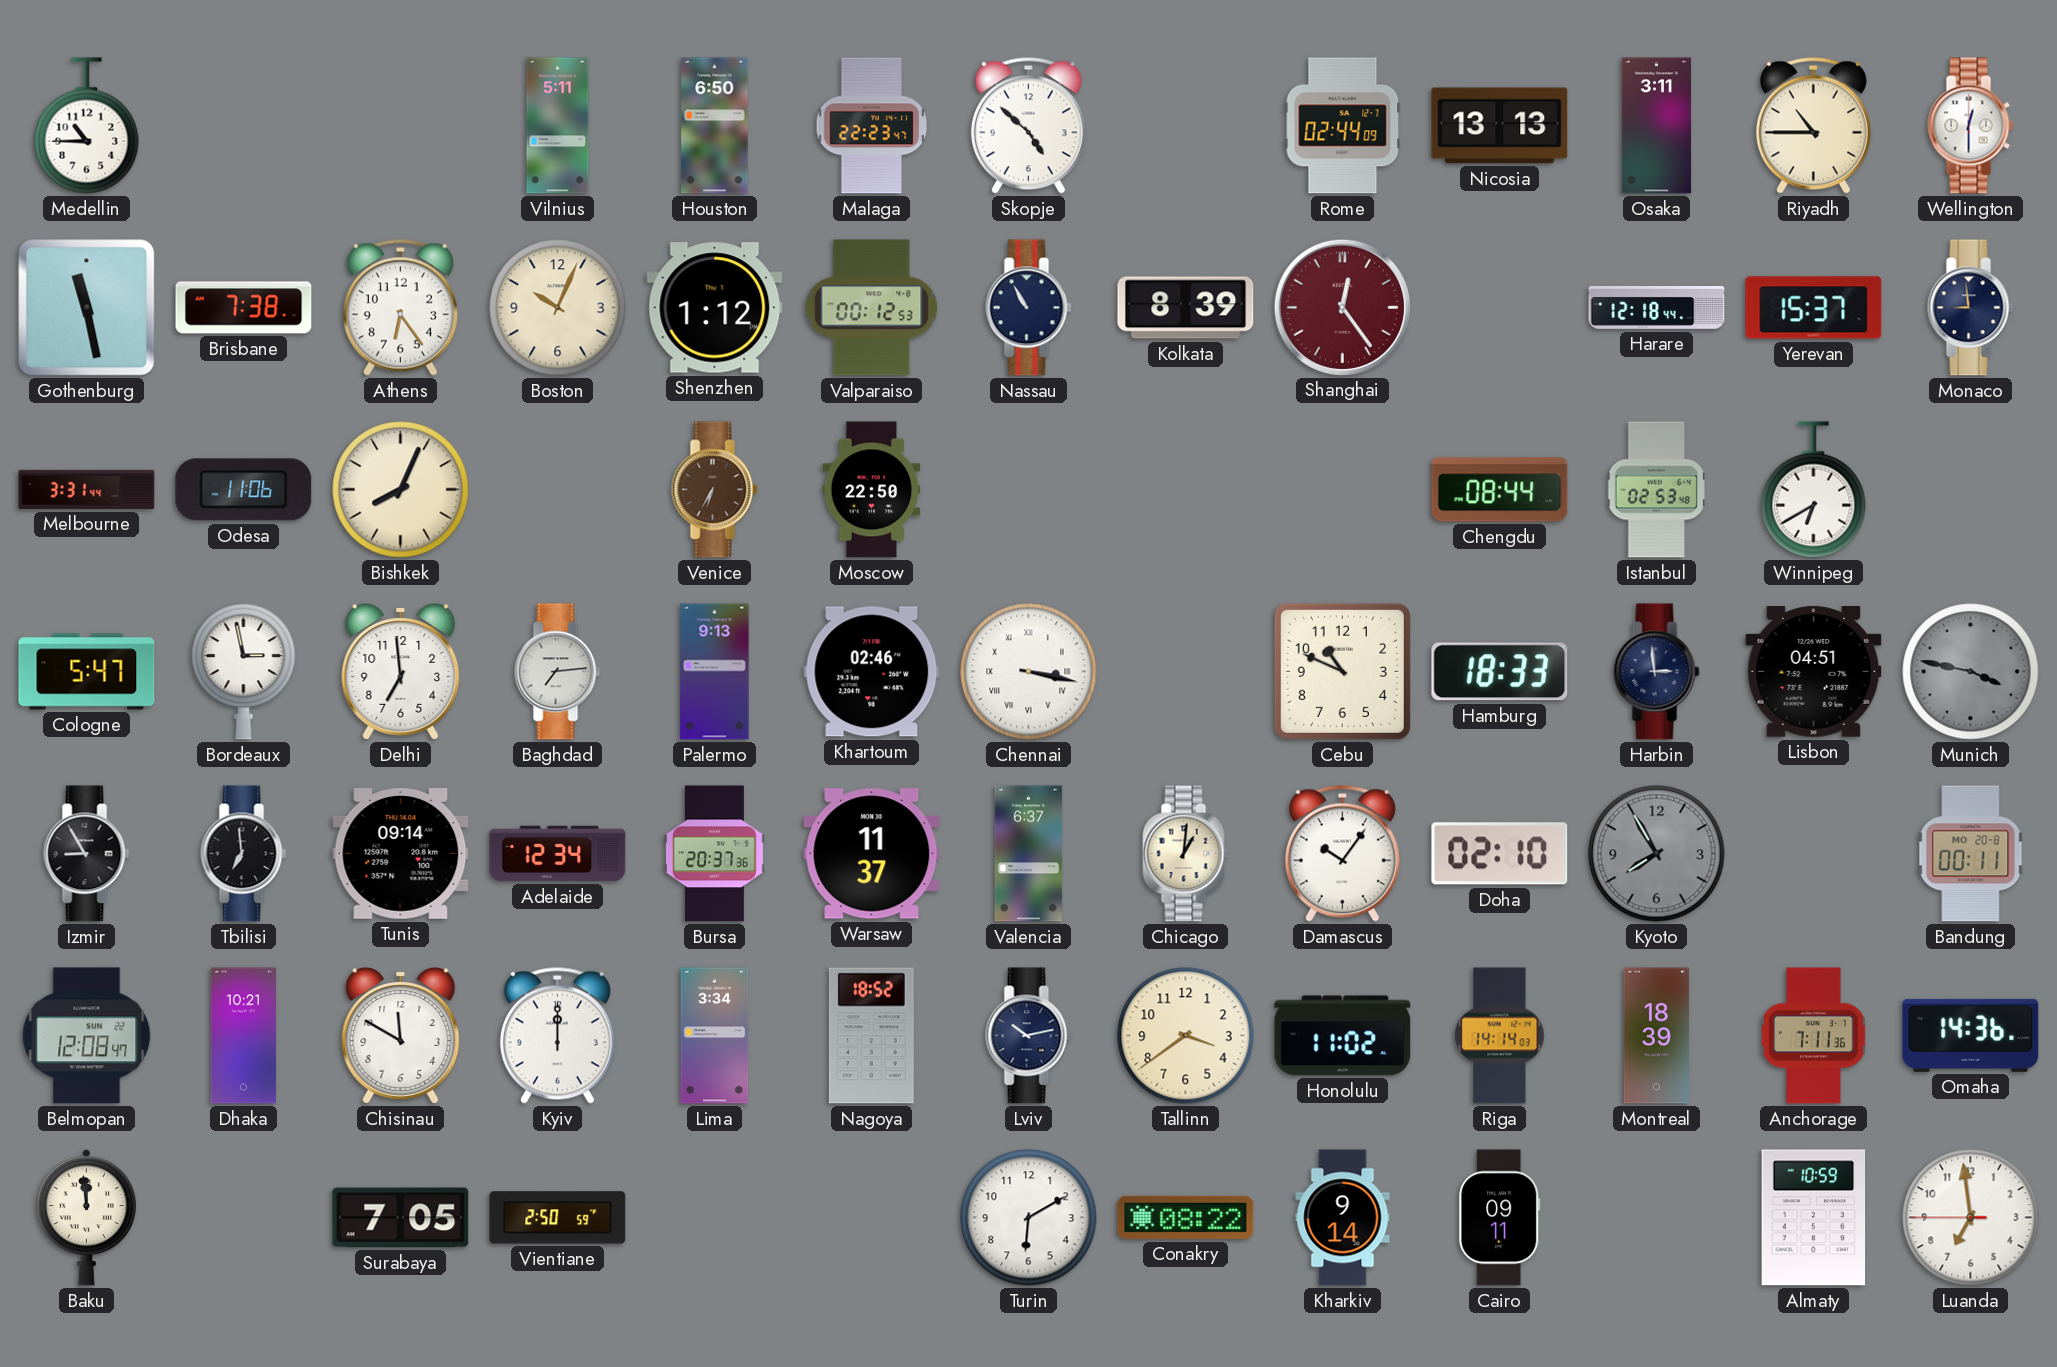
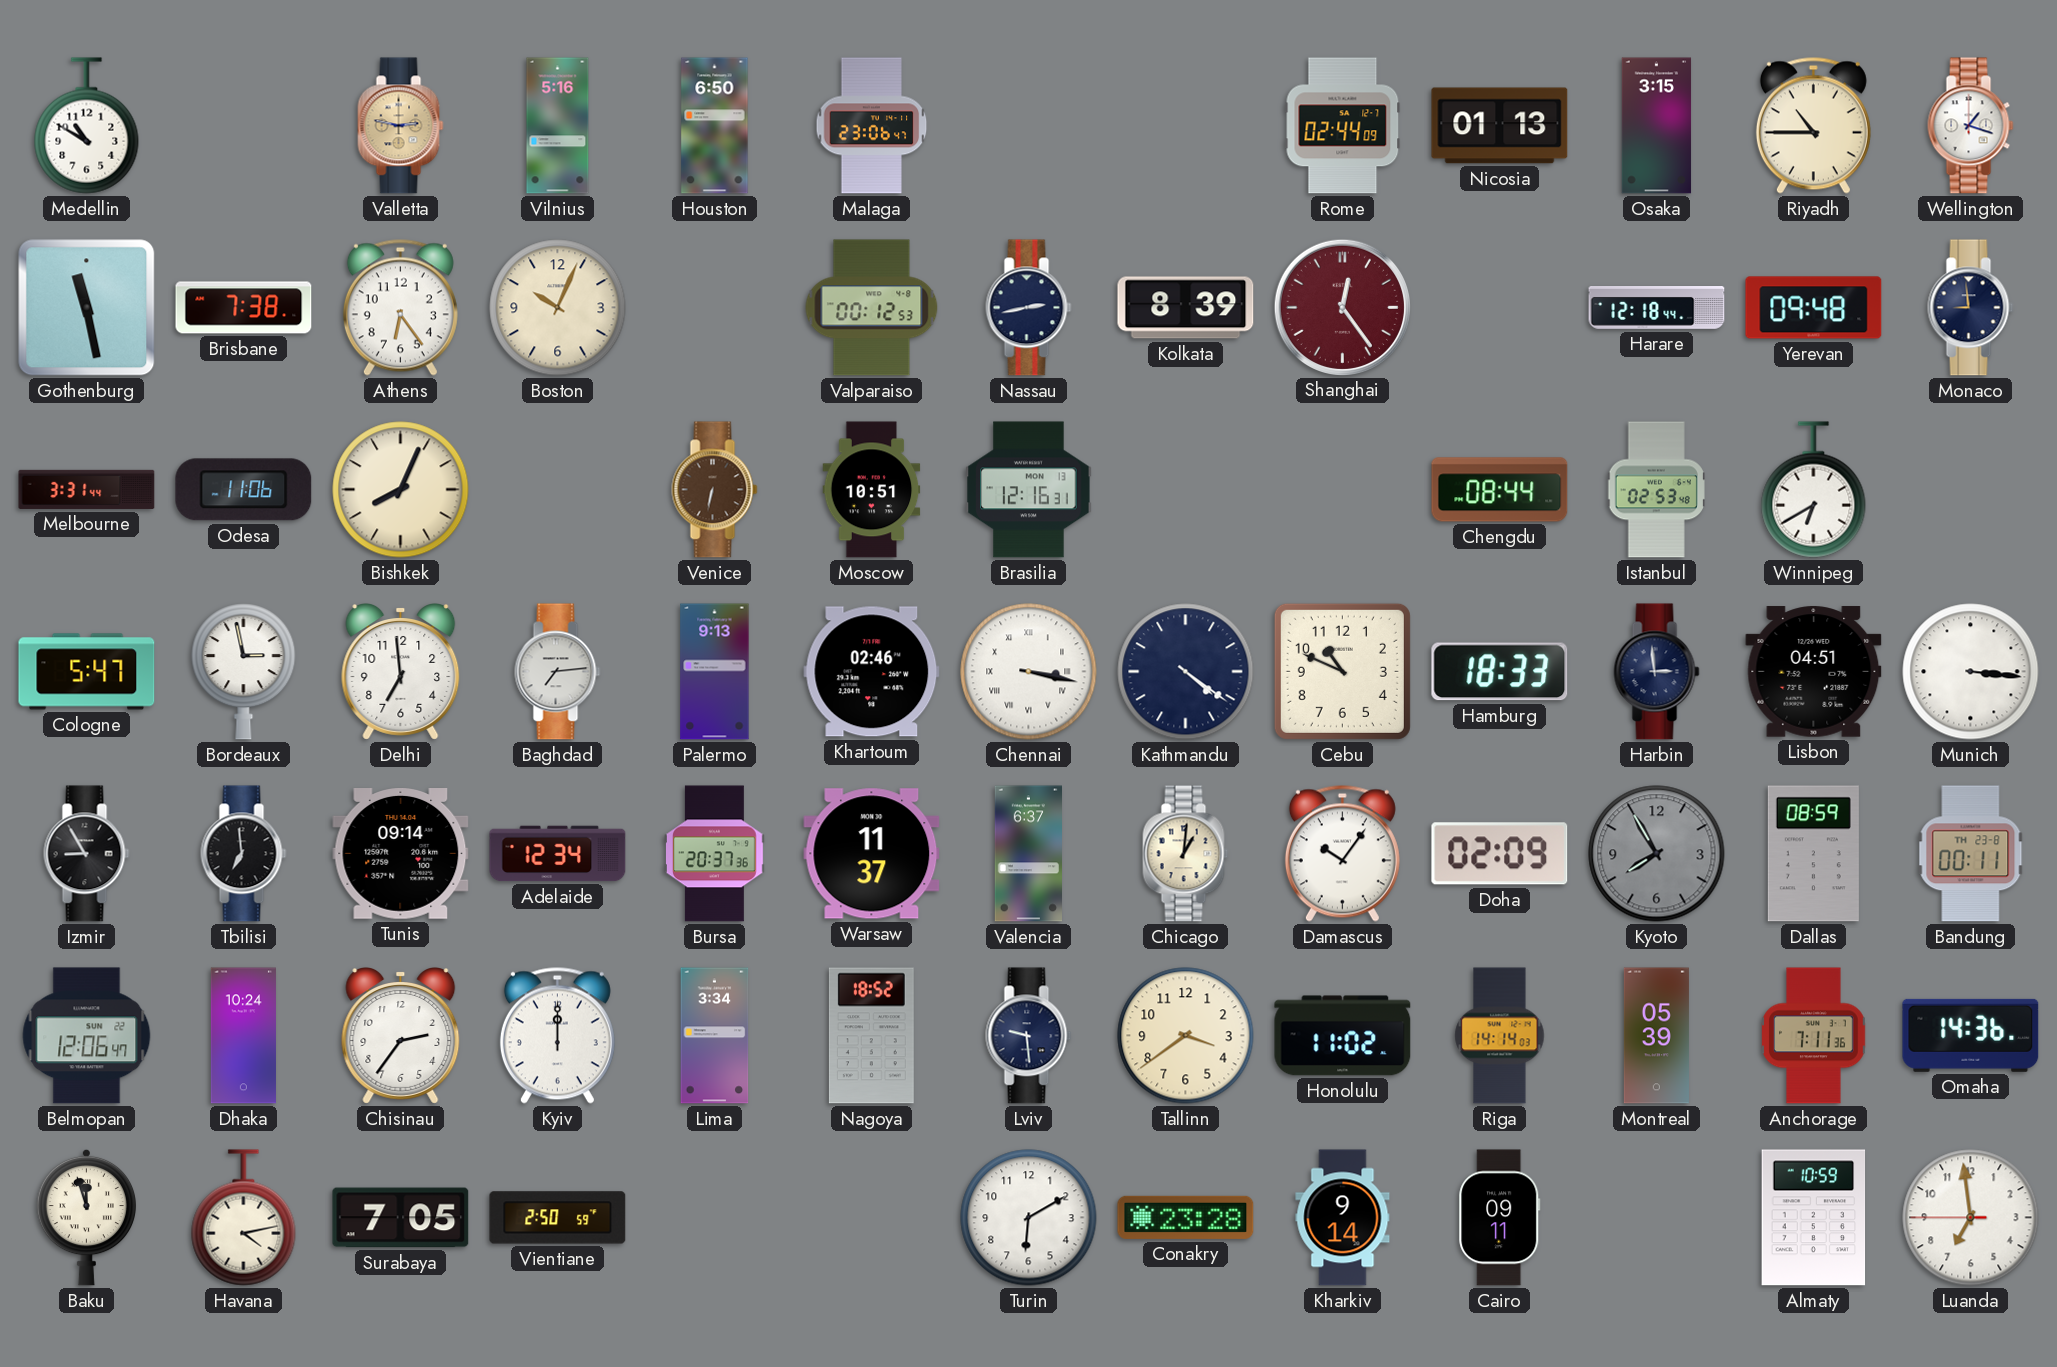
Medellin: 10:45 -> 10:50 (87, 126)
Valletta: none -> 2:47 (401, 126)
Vilnius: 5:11 -> 5:16 (558, 126)
Malaga: 22:23 -> 23:06 (872, 126)
Skopje: 4:52 -> none (1028, 125)
Nicosia: 13:13 -> 01:13 (1500, 126)
Osaka: 3:11 -> 3:15 (1657, 126)
Wellington: 12:30 -> 1:18 (1971, 126)
Shenzhen: 1:12 -> none (715, 308)
Nassau: 10:55 -> 2:43 (1029, 308)
Yerevan: 15:37 -> 09:48 (1814, 308)
Venice: 6:35 -> 6:32 (715, 490)
Moscow: 22:50 -> 10:51 (872, 490)
Brasilia: none -> 12:16 (1029, 490)
Kathmandu: none -> 4:21 (1186, 672)
Munich: 3:47 -> 3:16 (1971, 672)
Munich dial: grey -> white (1971, 672)
Doha: 02:10 -> 02:09 (1500, 854)
Dallas: none -> 08:59 (1813, 854)
Bandung date: MO 20-8 -> TH 23-8 (1971, 854)
Belmopan: 12:08 -> 12:06 (87, 1036)
Dhaka: 10:21 -> 10:24 (243, 1036)
Chisinau: 11:50 -> 2:36 (401, 1036)
Lviv: 10:13 -> 9:29 (1029, 1036)
Montreal: 18:39 -> 05:39 (1656, 1036)
Baku: 11:59 -> 11:57 (86, 1217)
Havana: none -> 4:13 (244, 1218)
Conakry: 08:22 -> 23:28 (1186, 1217)
